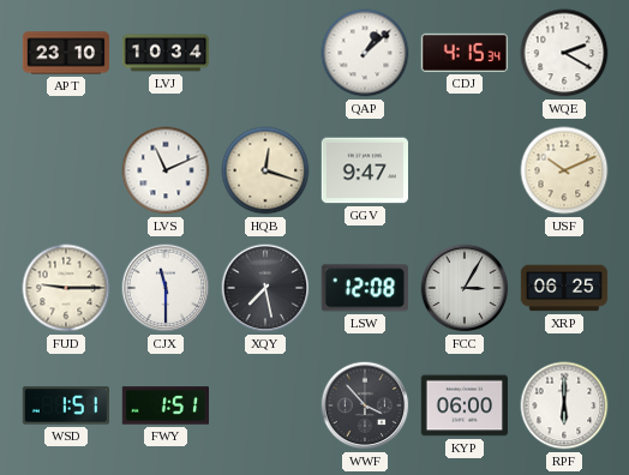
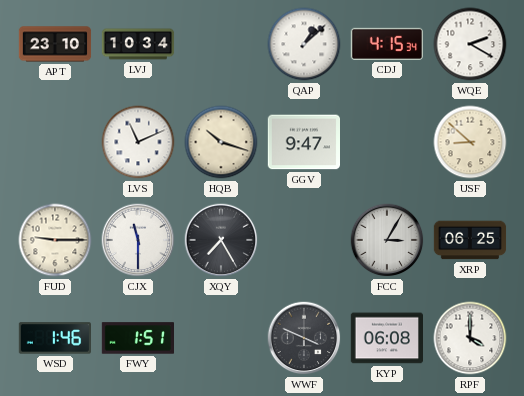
HQB: 12:18 -> 10:18 (221, 142)
USF: 10:11 -> 8:52 (470, 142)
XQY: 7:28 -> 7:25 (221, 240)
LSW: 12:08 -> none (365, 288)
WSD: 1:51 -> 1:46 (54, 338)
WWF: 3:53 -> 3:49 (304, 338)
KYP: 06:00 -> 06:08 (386, 338)
RPF: 6:00 -> 4:00 (470, 338)
